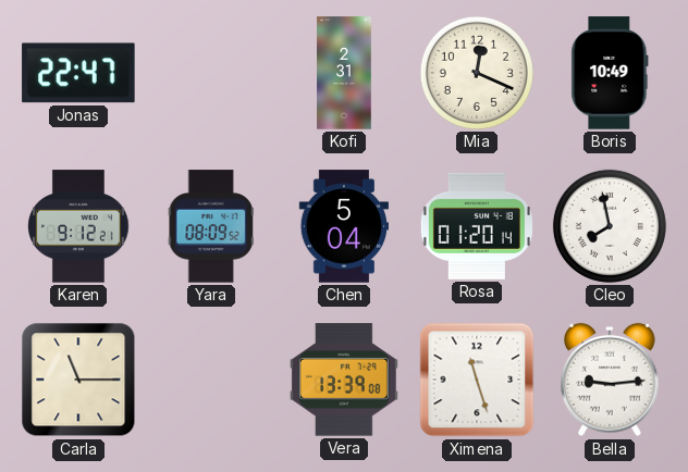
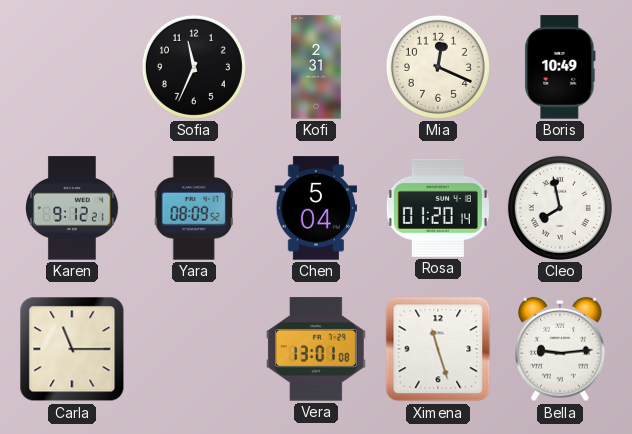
Jonas: 22:47 -> none (78, 73)
Sofia: none -> 11:34 (194, 67)
Vera: 13:39 -> 13:01 (316, 349)
